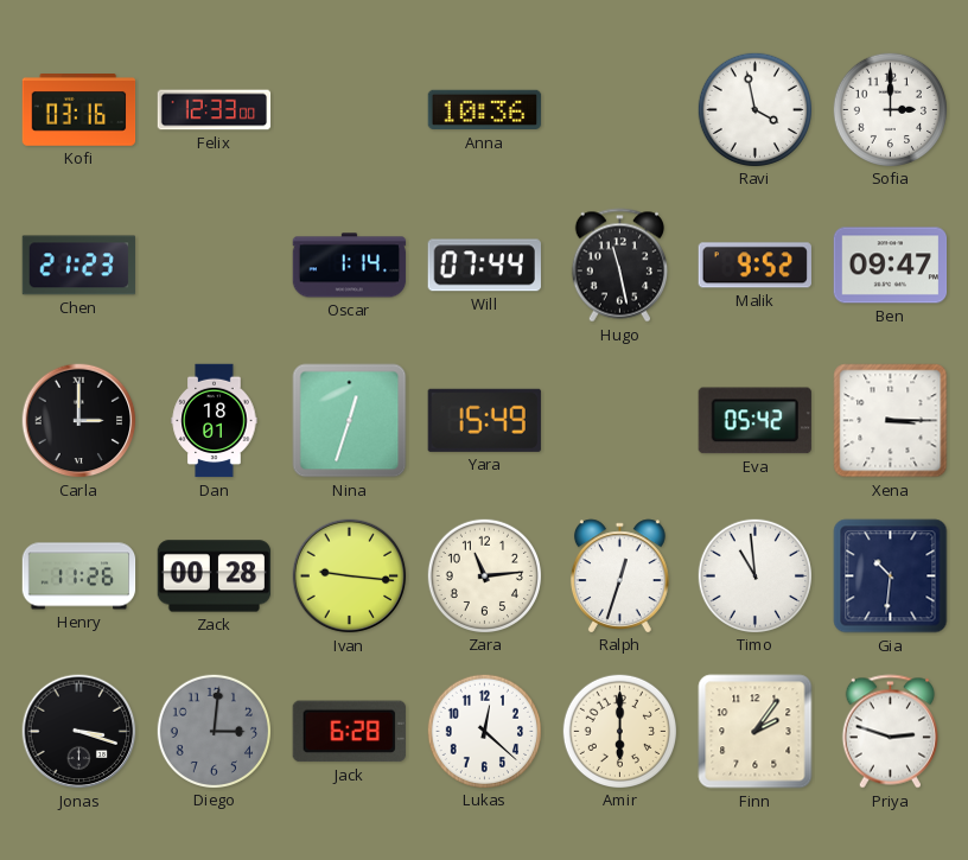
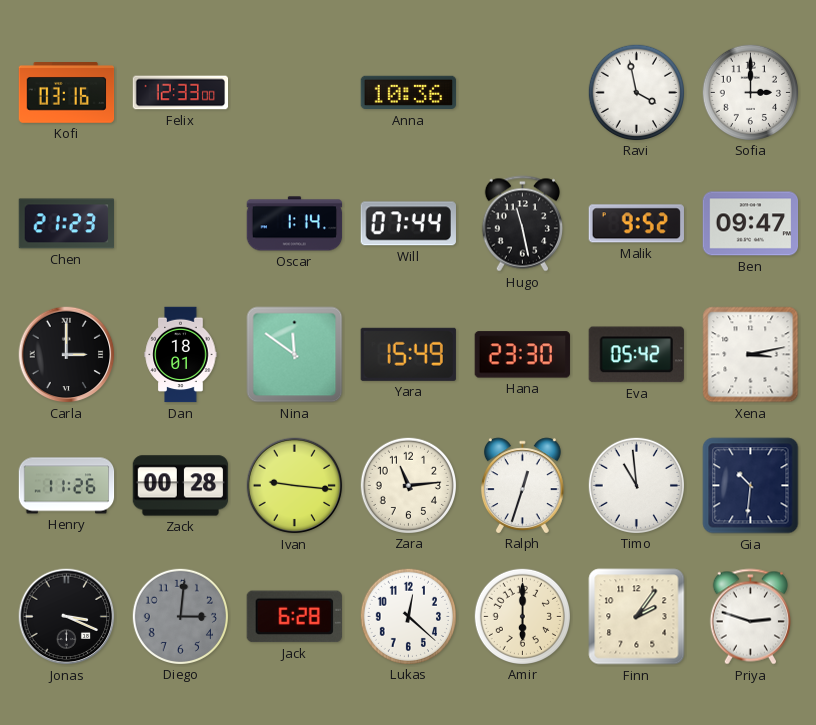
Nina: 12:33 -> 11:51 (295, 355)
Hana: none -> 23:30 (522, 355)
Xena: 3:15 -> 3:13 (751, 355)
Jonas: 3:18 -> 3:19 (67, 617)
